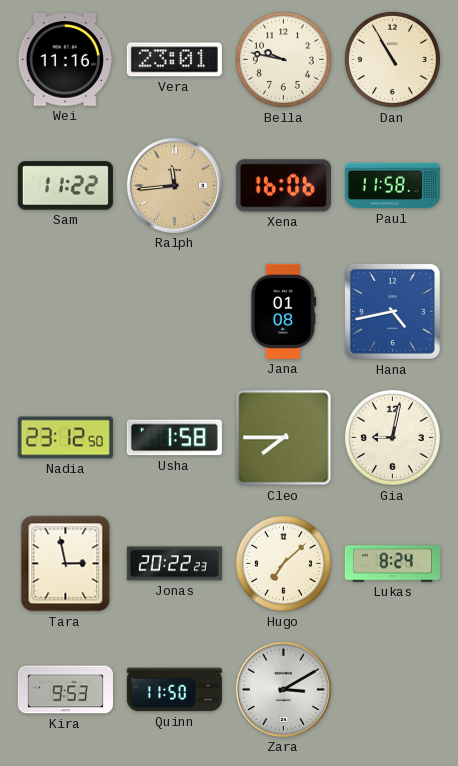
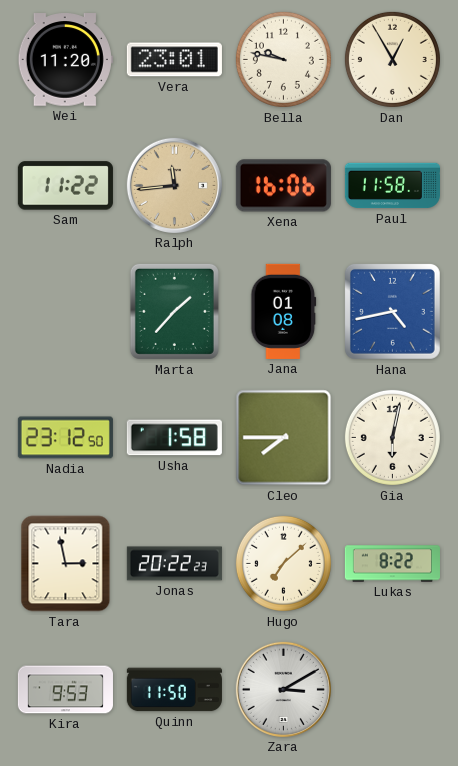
Wei: 11:16 -> 11:20 (65, 60)
Dan: 10:55 -> 12:55 (392, 59)
Marta: none -> 1:37 (174, 311)
Gia: 9:02 -> 6:02 (392, 437)
Lukas: 8:24 -> 8:22 (392, 564)
